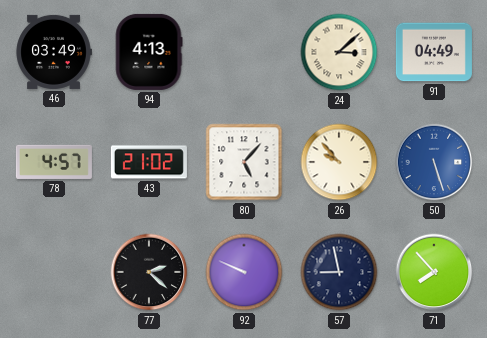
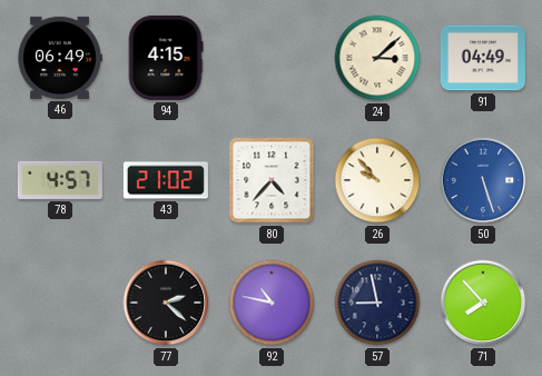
46: 03:49 -> 06:49 (60, 58)
94: 4:13 -> 4:15 (166, 58)
80: 5:07 -> 4:37 (272, 180)
92: 9:49 -> 10:47 (272, 303)
